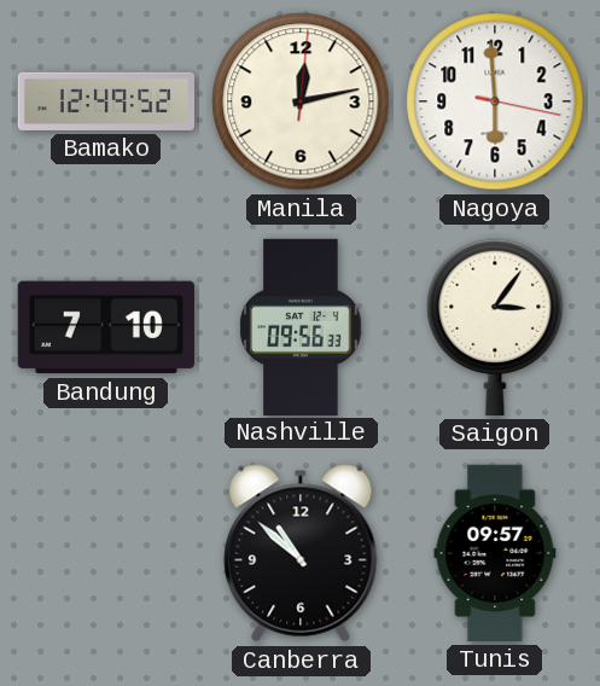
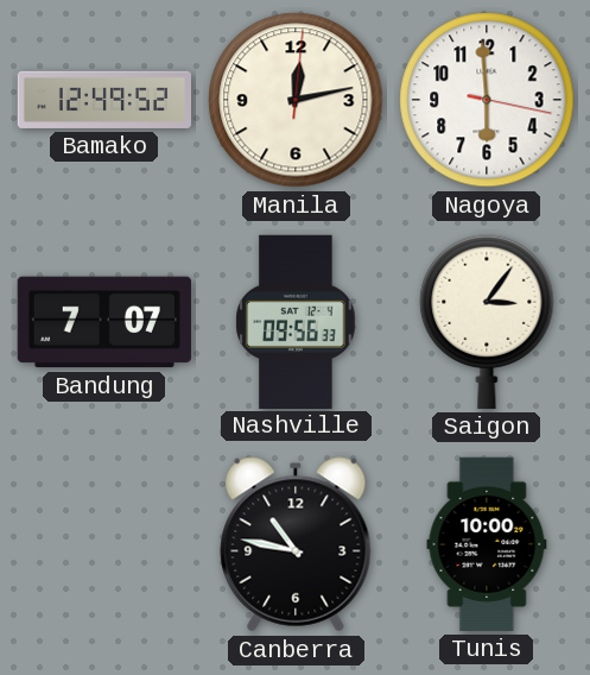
Bandung: 7:10 -> 7:07 (104, 322)
Canberra: 10:52 -> 10:47 (296, 544)
Tunis: 09:57 -> 10:00 (487, 544)
